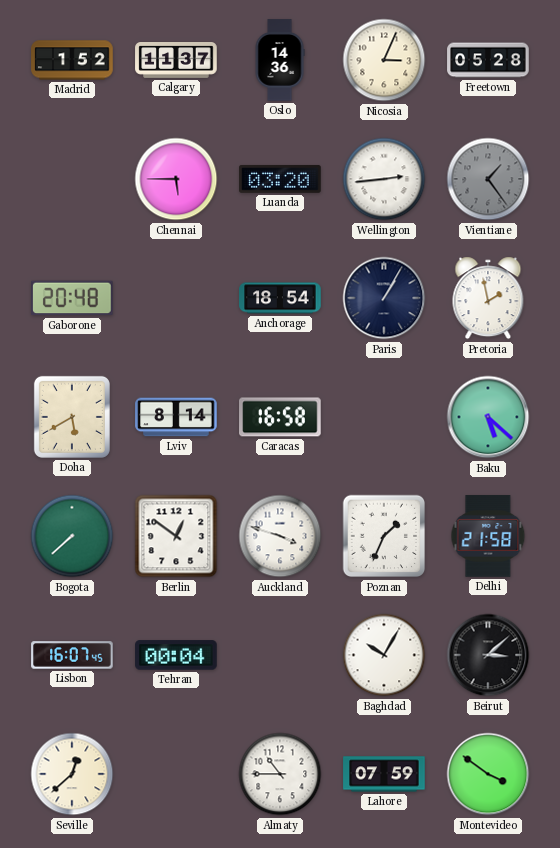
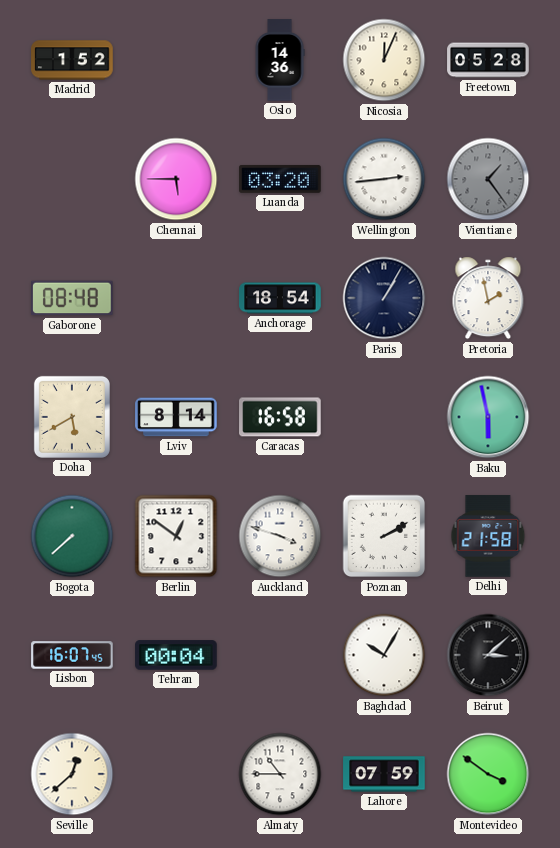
Calgary: 11:37 -> none (176, 61)
Nicosia: 3:04 -> 12:04 (384, 60)
Gaborone: 20:48 -> 08:48 (72, 298)
Baku: 5:22 -> 5:58 (488, 417)
Poznan: 1:34 -> 2:10 (384, 536)
